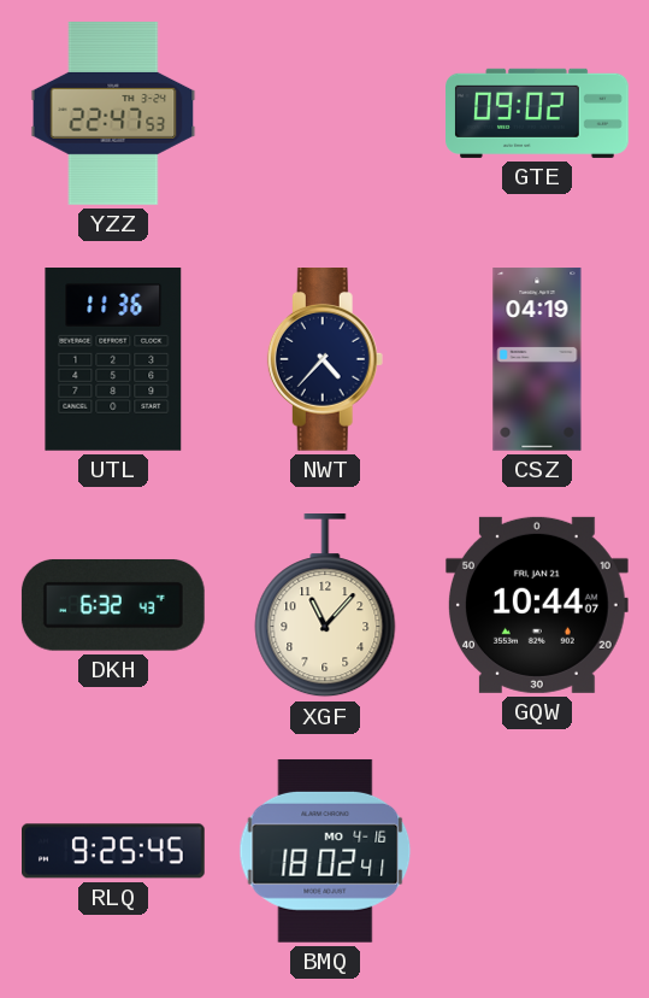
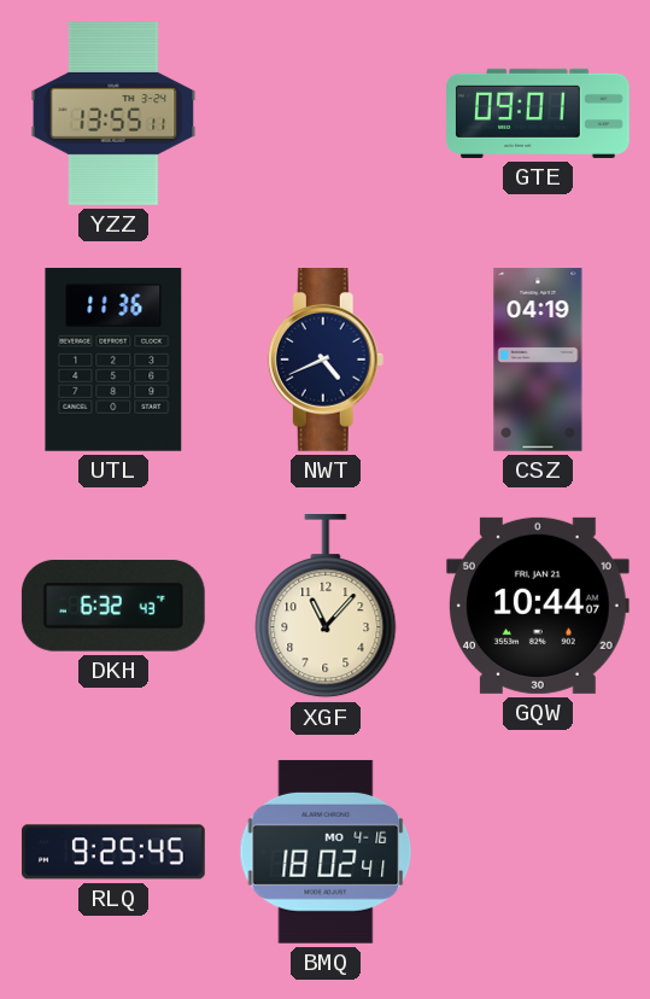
YZZ: 22:47 -> 13:55 (113, 113)
GTE: 09:02 -> 09:01 (538, 113)
NWT: 4:37 -> 4:41 (326, 361)
